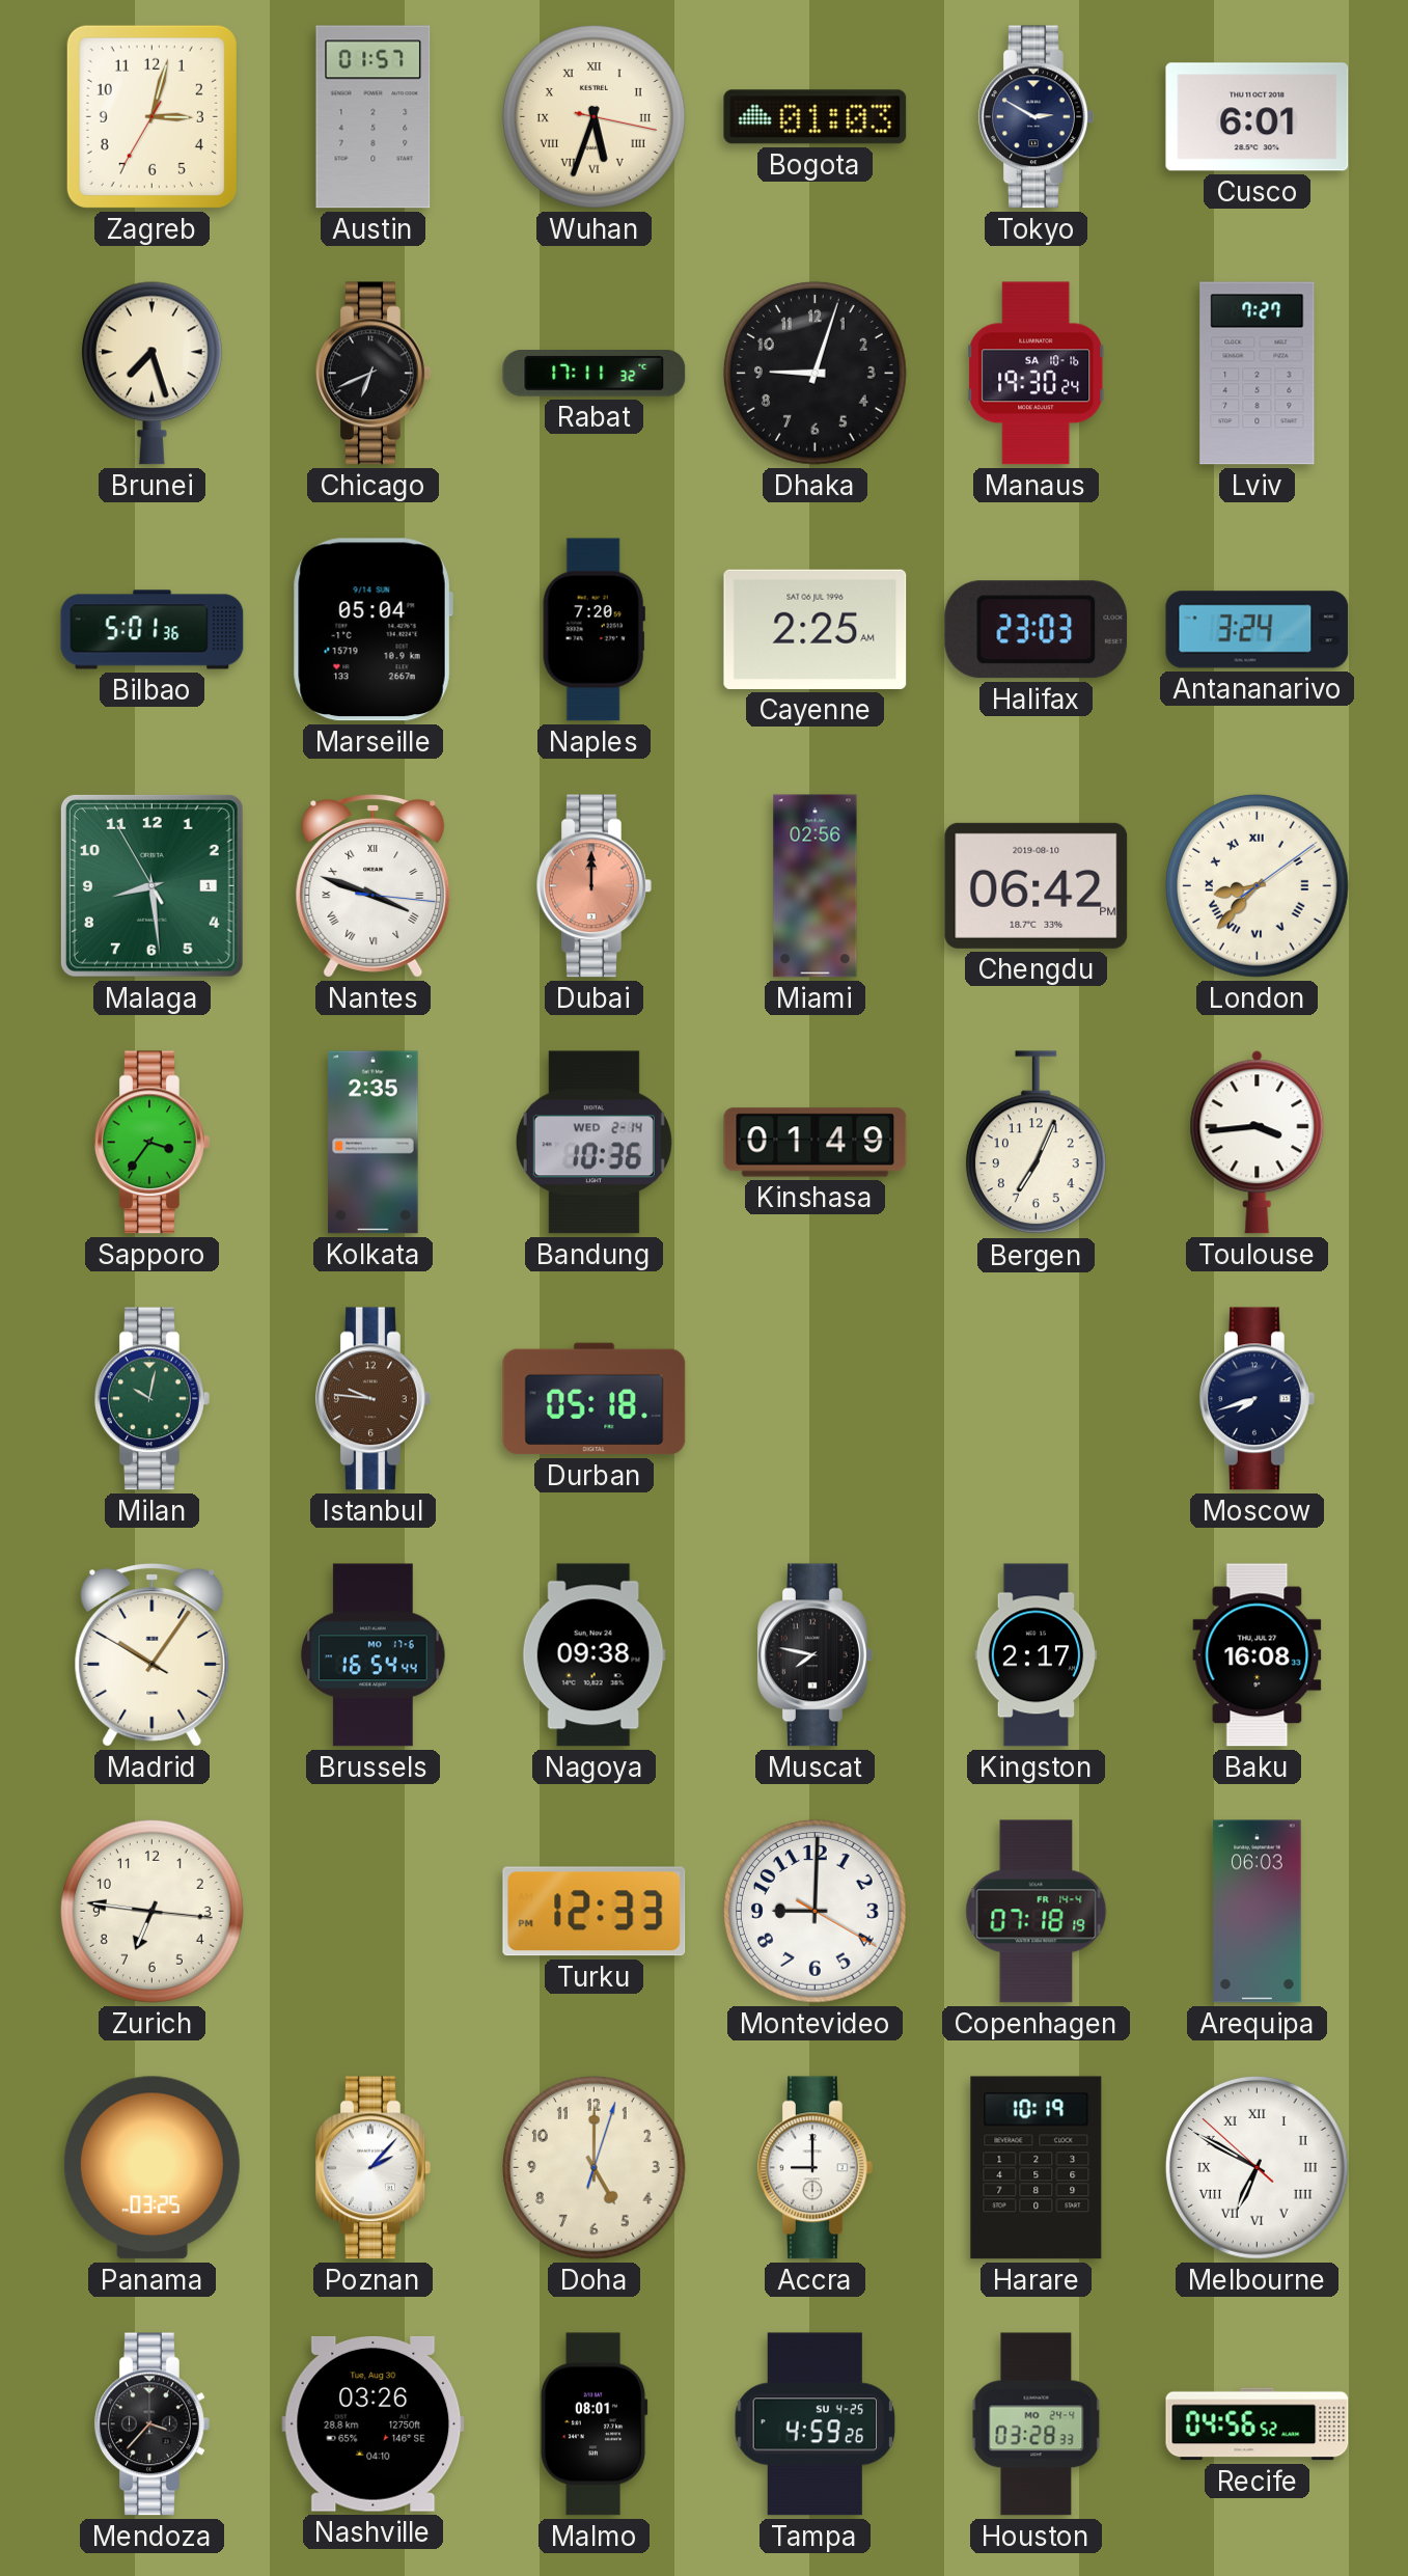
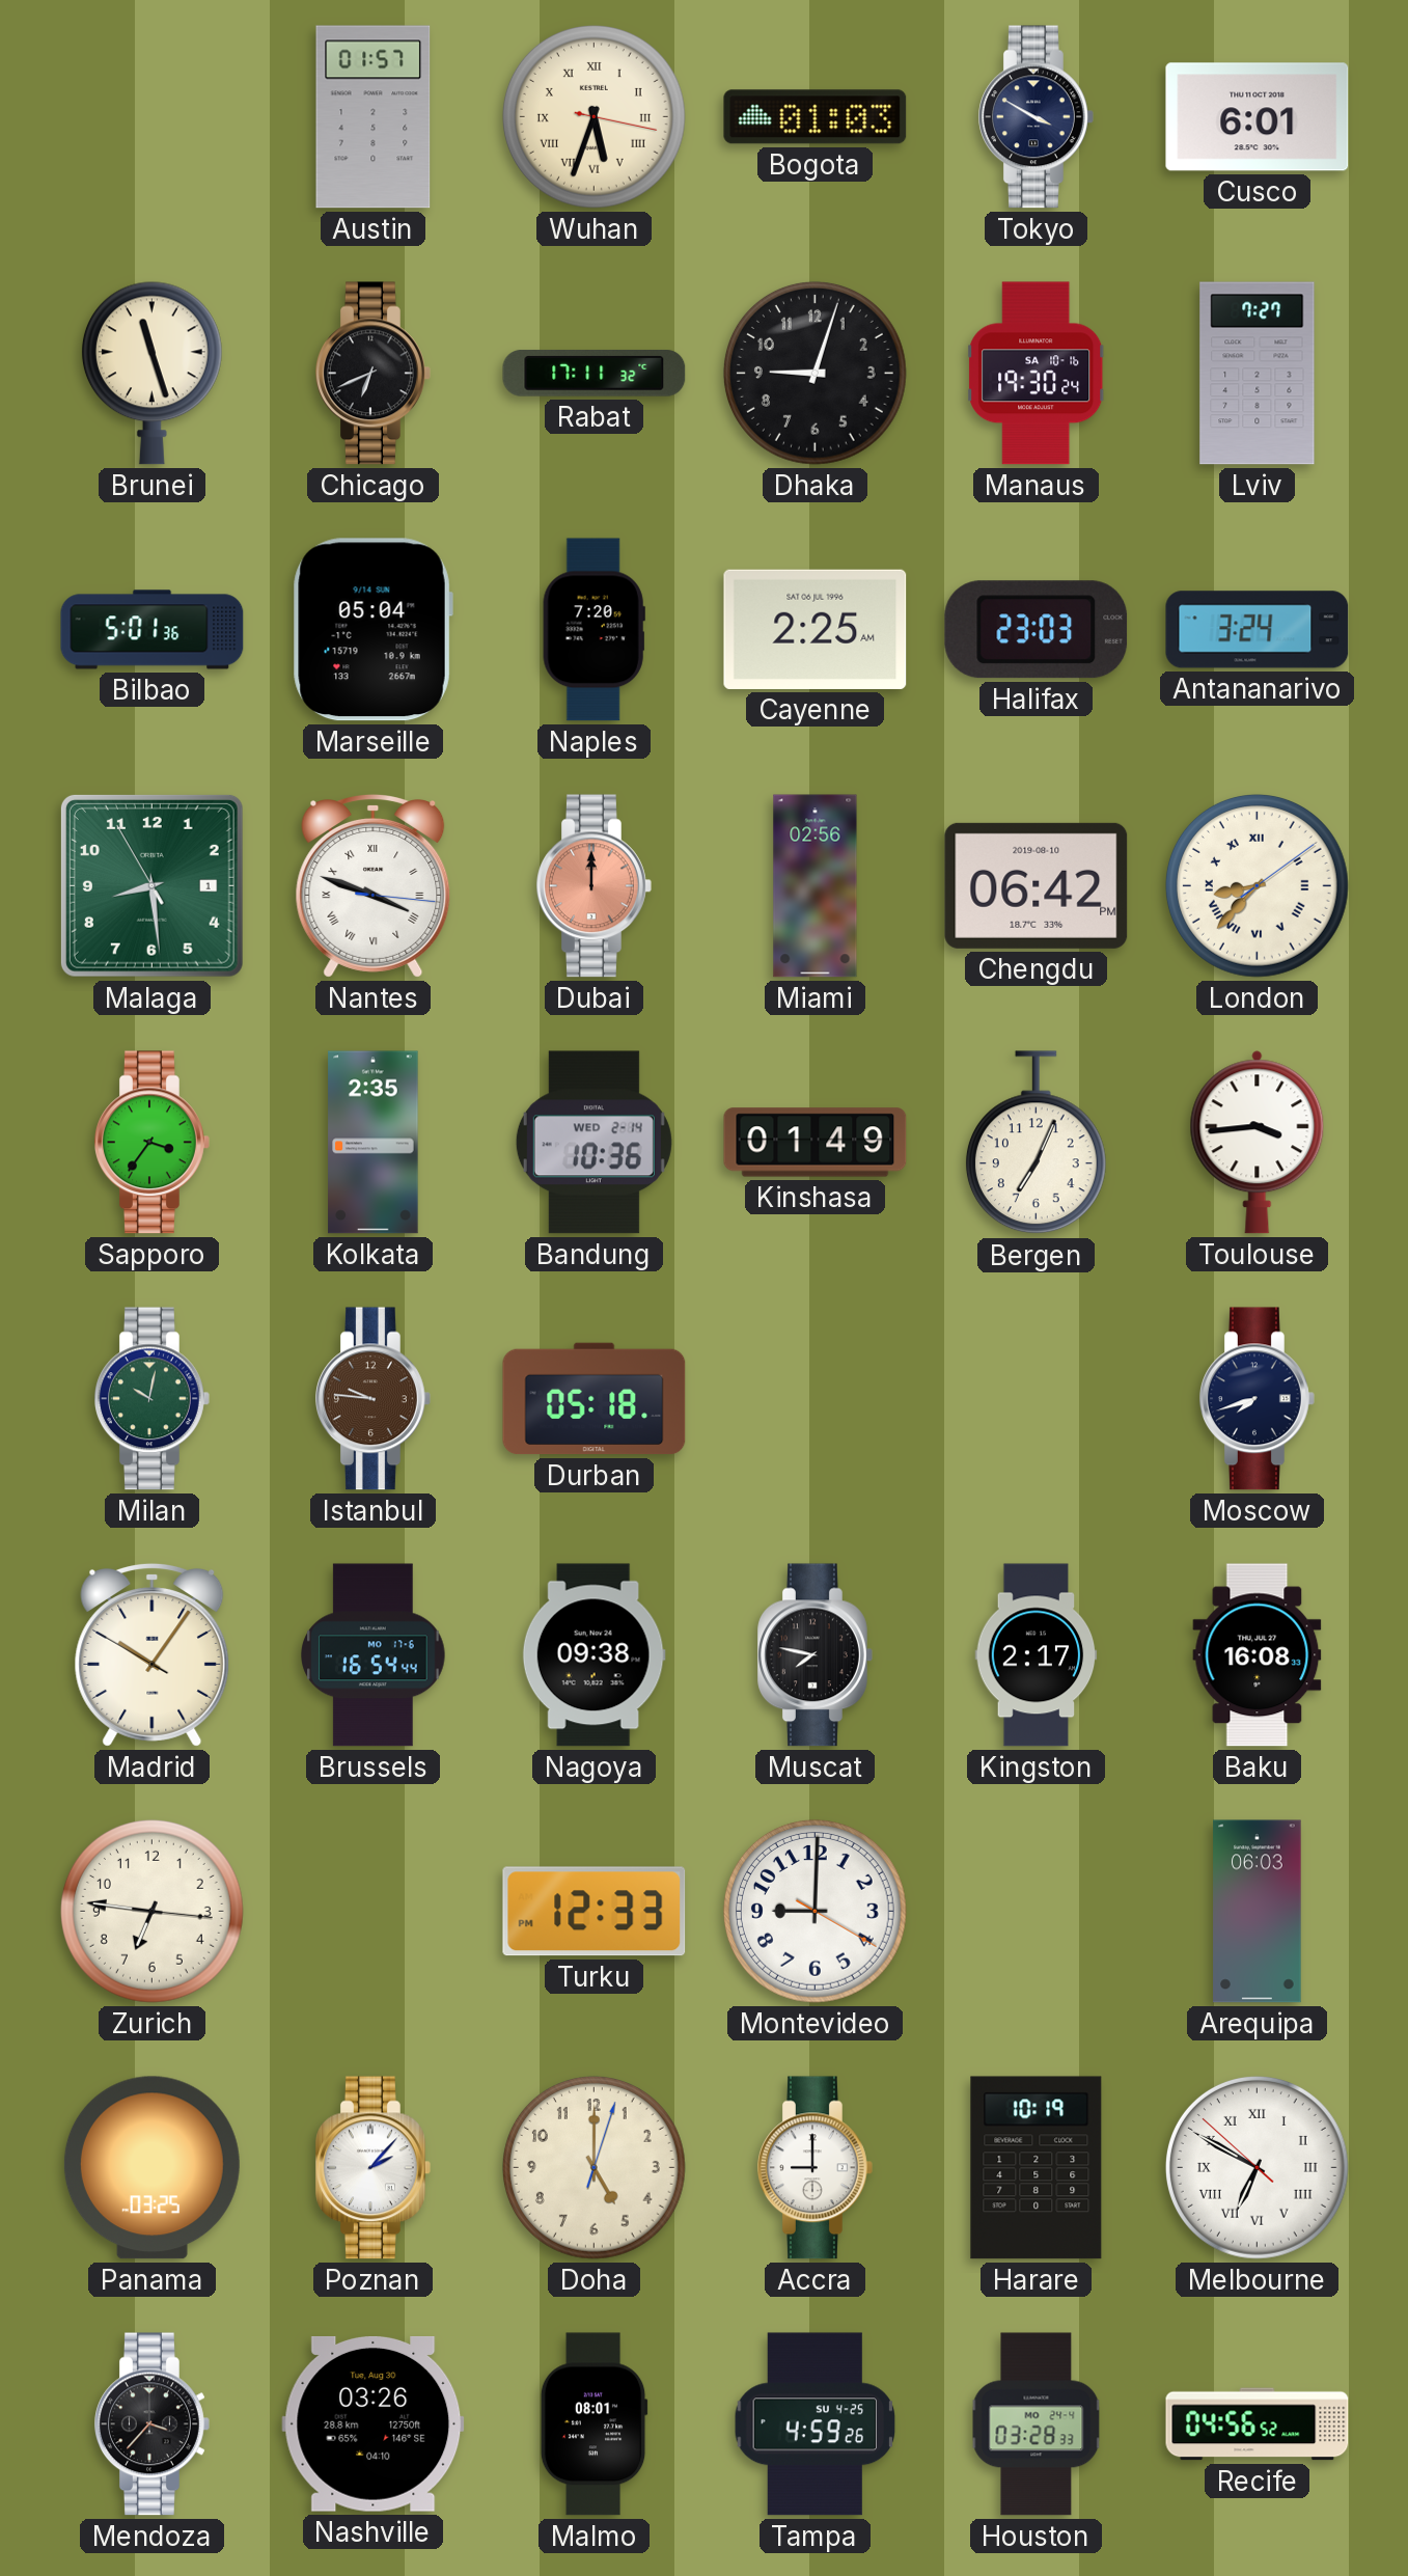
Zagreb: 3:02 -> none (151, 116)
Tokyo: 2:50 -> 3:50 (1037, 117)
Brunei: 7:27 -> 11:27 (151, 373)
Copenhagen: 07:18 -> none (1037, 1912)
